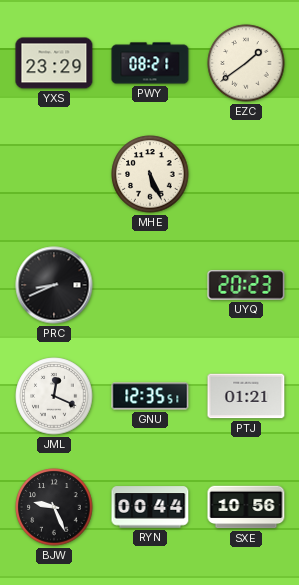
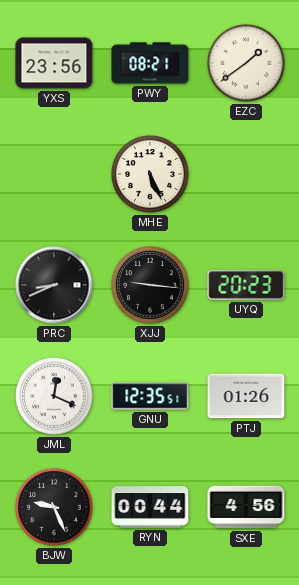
YXS: 23:29 -> 23:56 (54, 63)
XJJ: none -> 9:16 (150, 285)
PTJ: 01:21 -> 01:26 (246, 396)
SXE: 10:56 -> 4:56 (246, 507)
